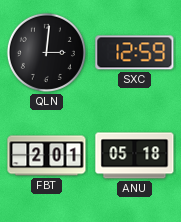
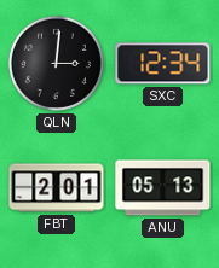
SXC: 12:59 -> 12:34 (163, 64)
ANU: 05:18 -> 05:13 (163, 188)
